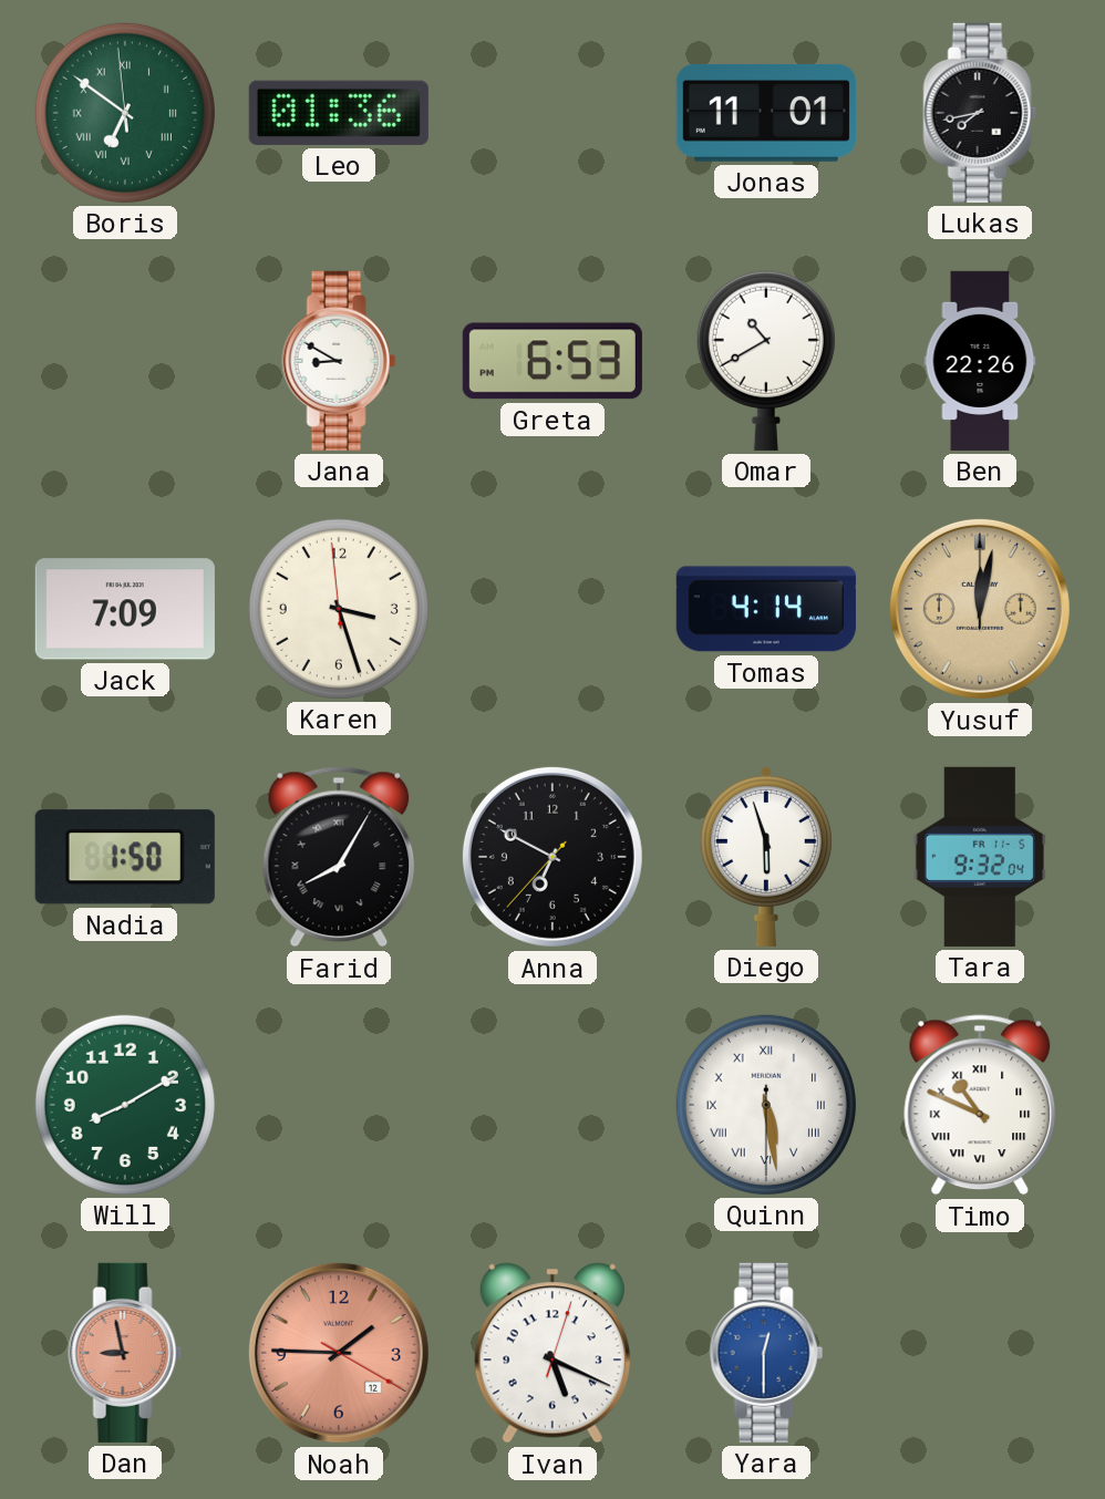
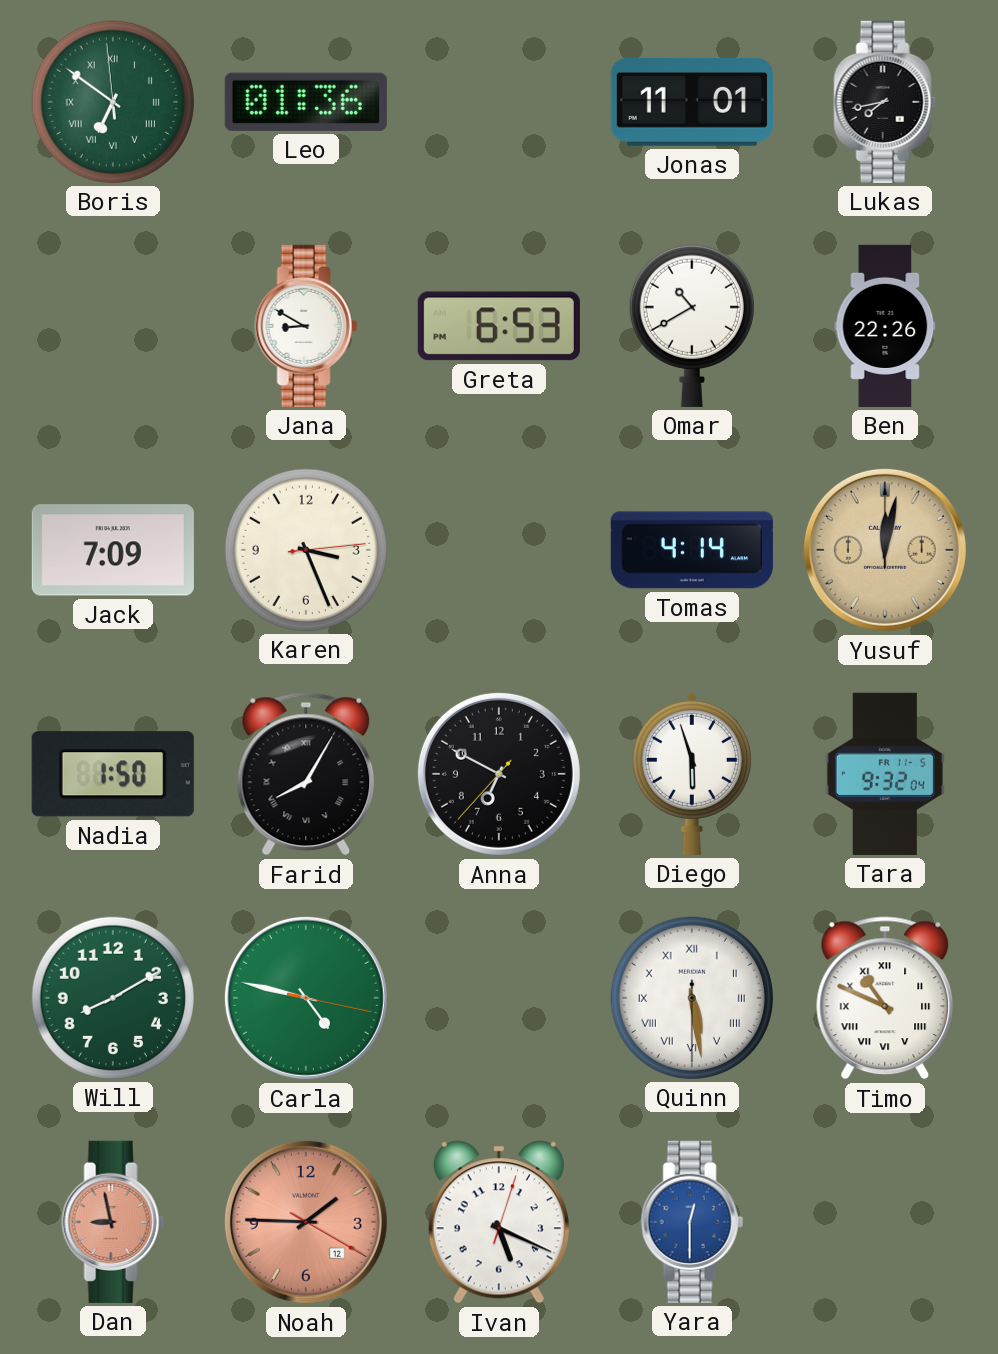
Karen: 3:26:59 -> 3:26:14 (306, 550)
Carla: none -> 4:47 (306, 998)
